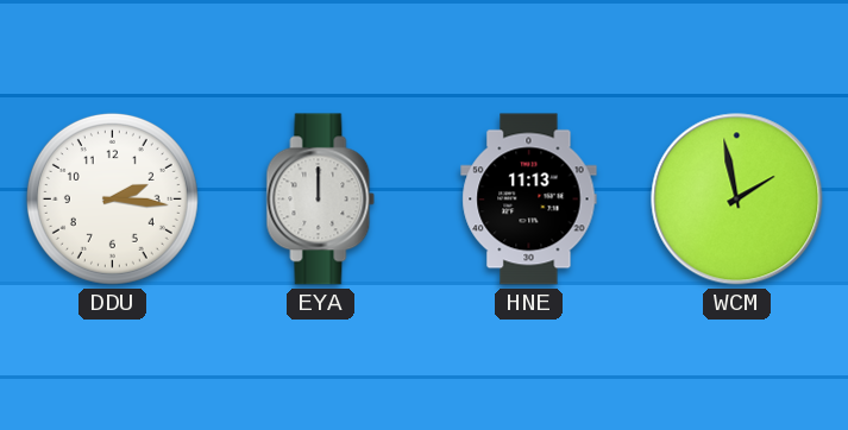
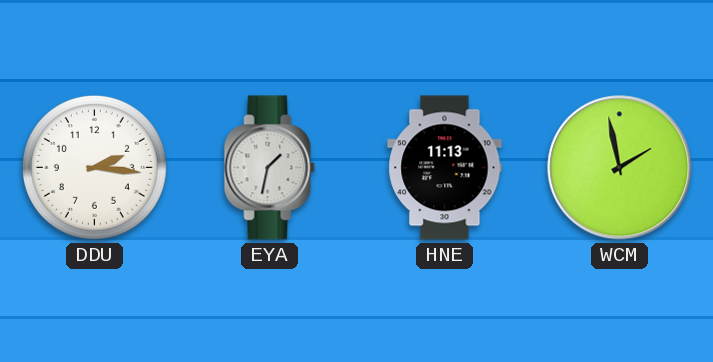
EYA: 12:00 -> 1:32 (270, 168)
